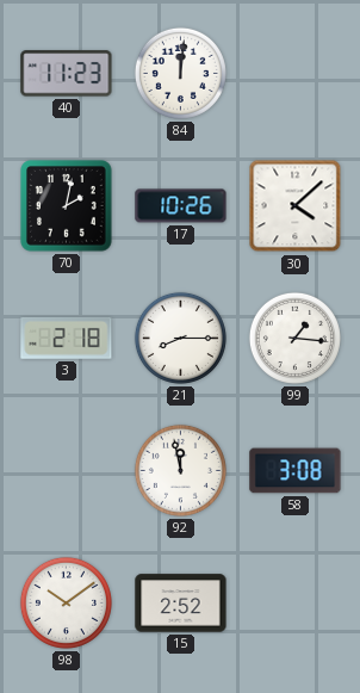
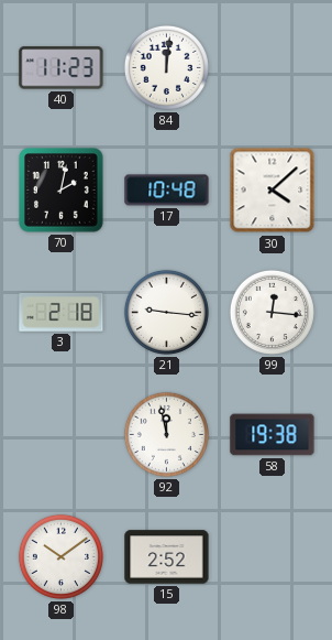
17: 10:26 -> 10:48 (167, 191)
21: 8:15 -> 9:16 (166, 312)
99: 1:16 -> 12:16 (272, 312)
58: 3:08 -> 19:38 (273, 435)
